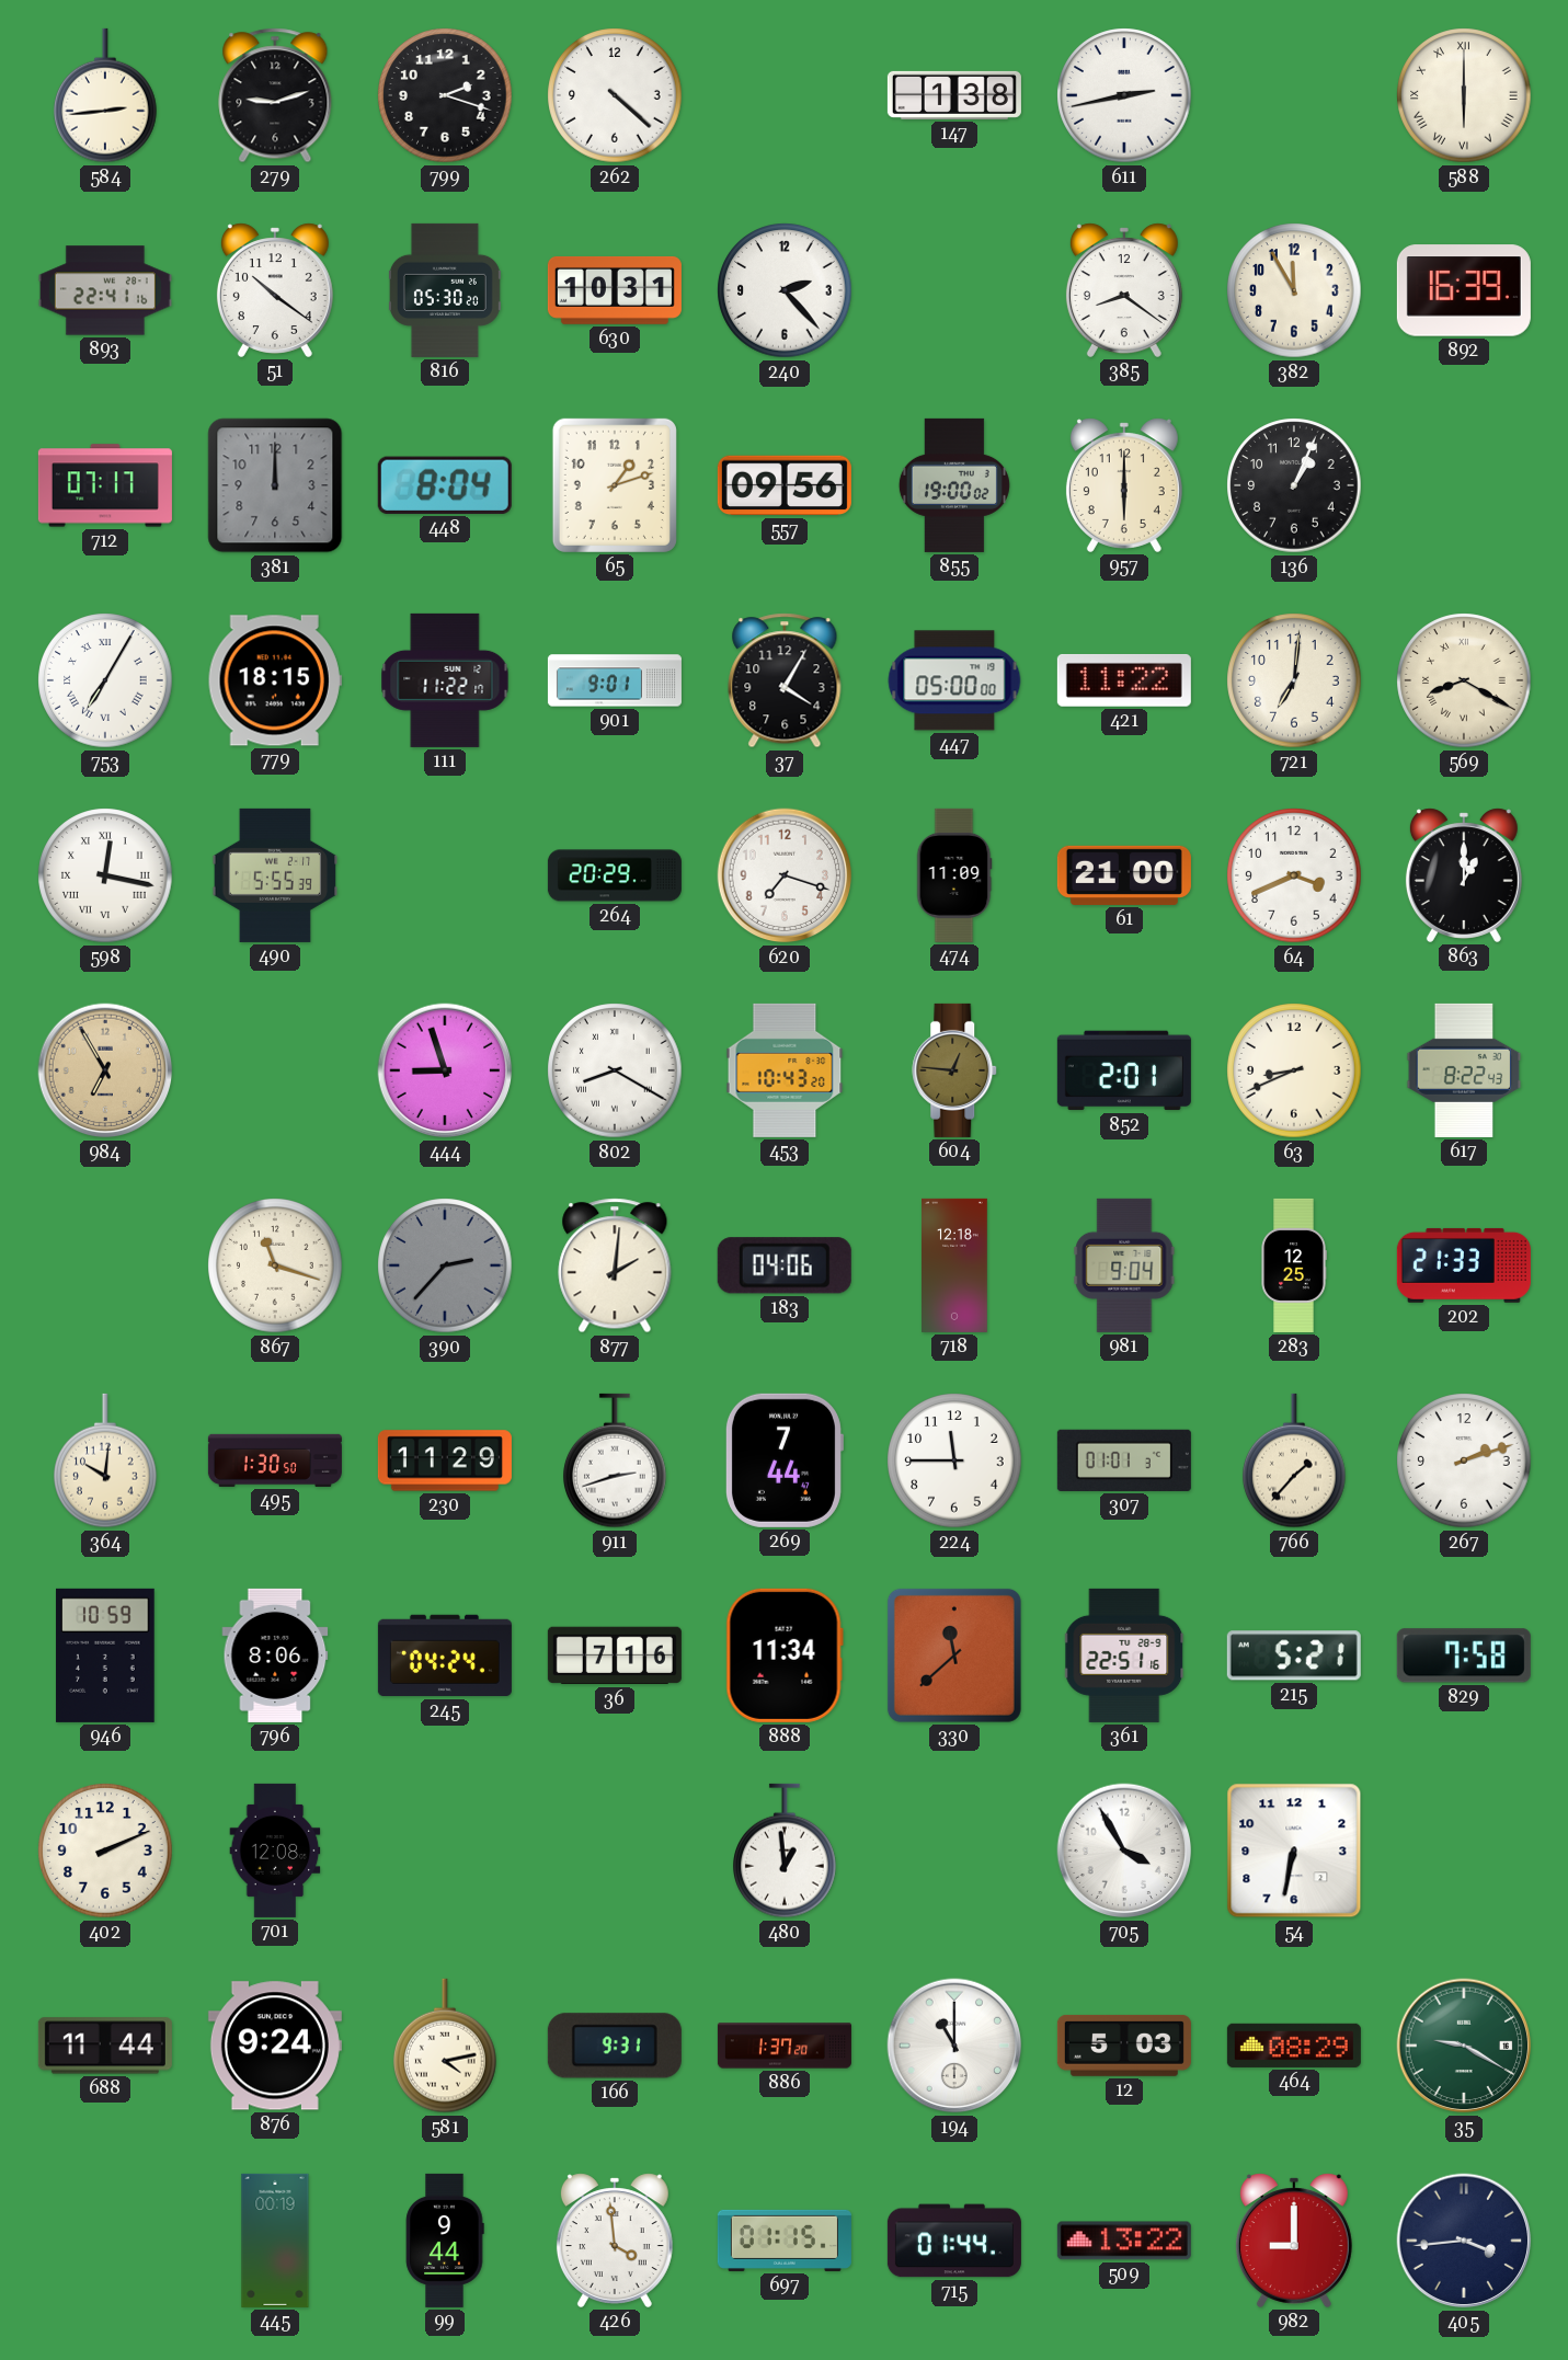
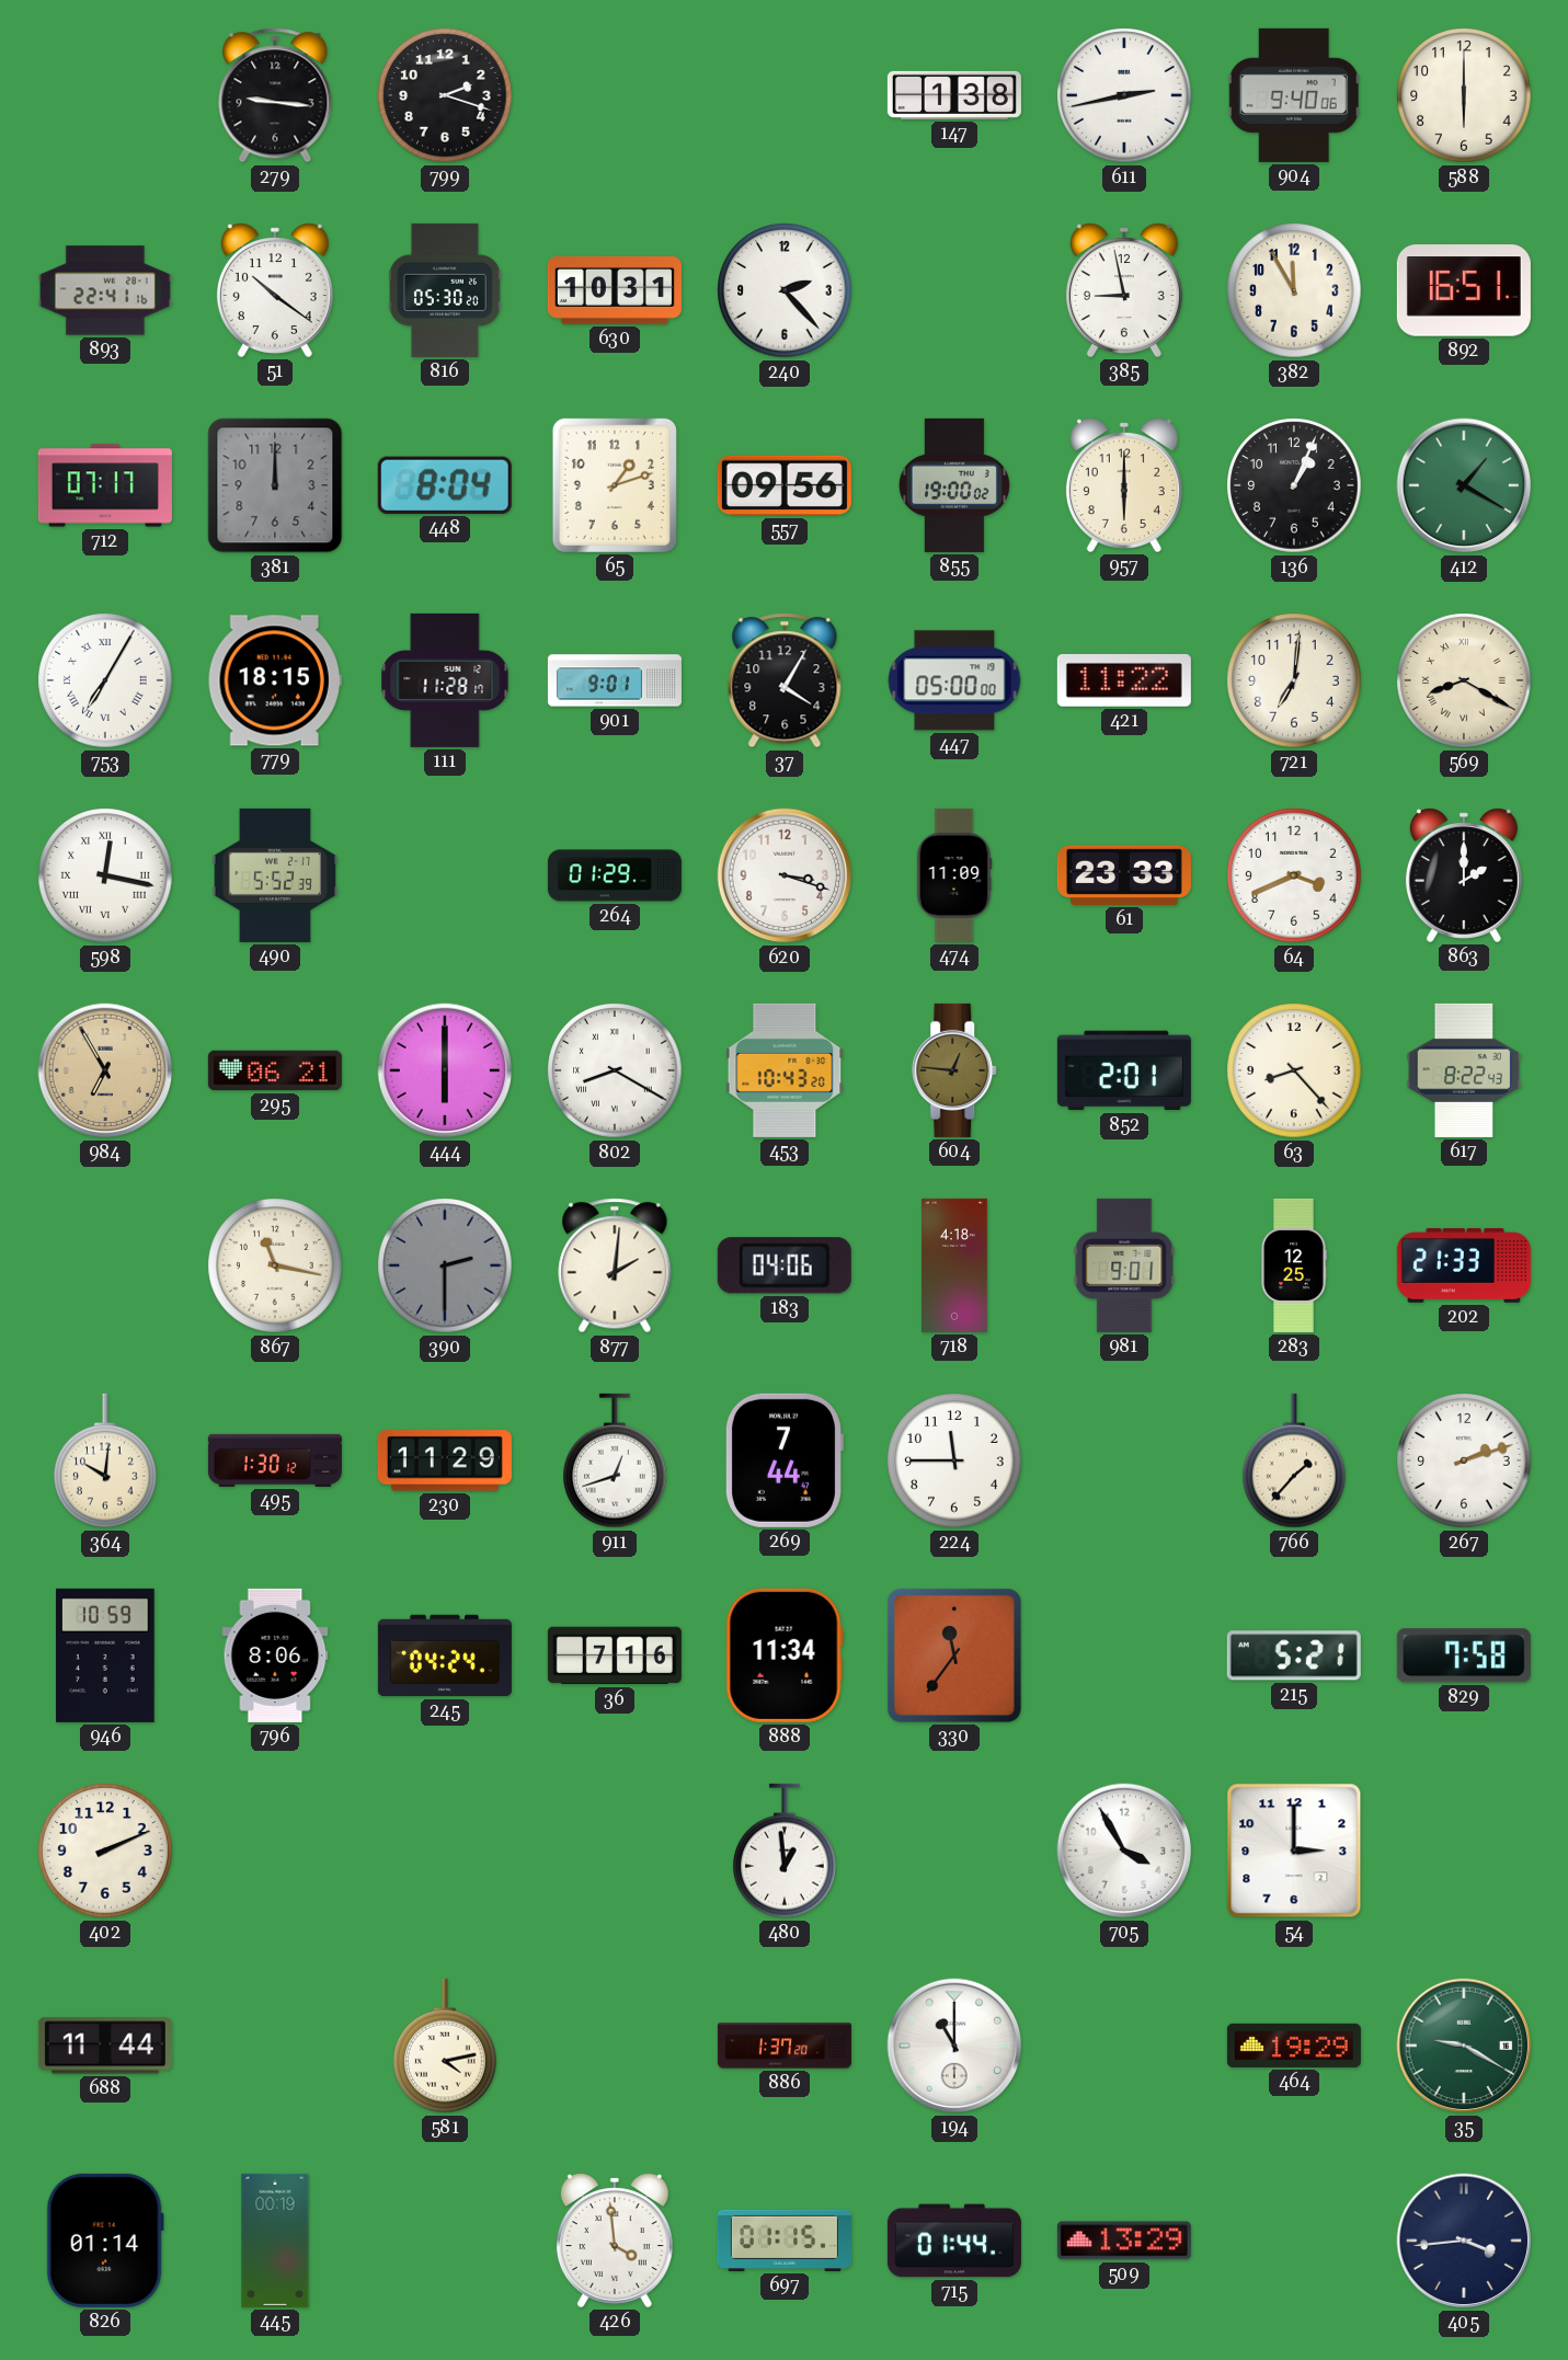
584: 2:44 -> none (106, 95)
279: 9:12 -> 9:16 (275, 95)
262: 4:22 -> none (615, 95)
904: none -> 9:40 (1294, 95)
588 numerals: Roman -> Arabic (1464, 95)
385: 8:21 -> 8:58 (1124, 290)
892: 16:39 -> 16:51 (1464, 290)
412: none -> 1:20 (1464, 485)
111: 11:22 -> 11:28 (445, 680)
490: 5:55 -> 5:52 (275, 875)
264: 20:29 -> 01:29 (615, 875)
620: 7:18 -> 3:18 (785, 875)
61: 21:00 -> 23:33 (1124, 875)
863: 1:00 -> 2:00 (1464, 875)
295: none -> 06:21 (275, 1070)
444: 8:57 -> 6:00 (445, 1070)
63: 8:41 -> 8:23 (1294, 1070)
867: 11:18 -> 11:17 (275, 1265)
390: 2:37 -> 2:30 (445, 1265)
718: 12:18 -> 4:18 (955, 1265)
981: 9:04 -> 9:01 (1124, 1265)
495: 1:30:50 -> 1:30:12 (275, 1460)
911: 2:42 -> 12:42 (616, 1460)
307: 01:01 -> none (1124, 1460)
330: 11:38 -> 11:36 (954, 1656)
361: 22:51 -> none (1125, 1656)
701: 12:08 -> none (275, 1851)
54: 6:32 -> 3:00 (1294, 1851)
876: 9:24 -> none (275, 2046)
166: 9:31 -> none (615, 2046)
12: 5:03 -> none (1124, 2046)
464: 08:29 -> 19:29 (1294, 2046)
826: none -> 01:14 (105, 2241)
99: 9:44 -> none (445, 2241)
509: 13:22 -> 13:29 (1124, 2241)
982: 9:00 -> none (1294, 2241)
